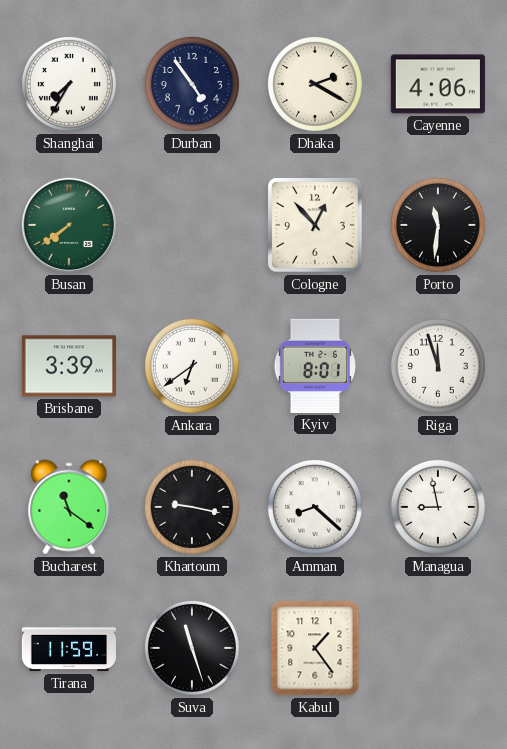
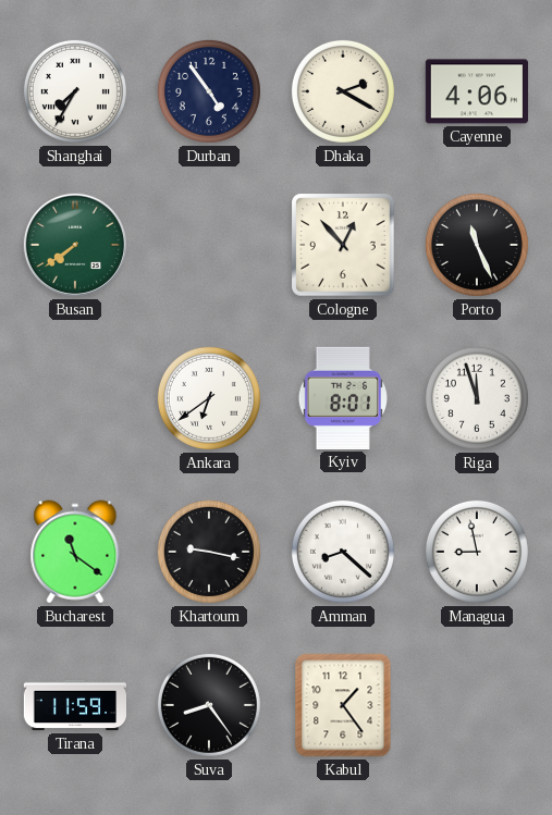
Porto: 11:31 -> 11:26 (477, 245)
Brisbane: 3:39 -> none (69, 366)
Suva: 11:27 -> 8:24 (209, 705)
